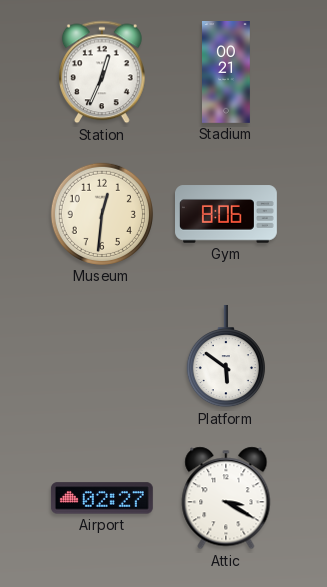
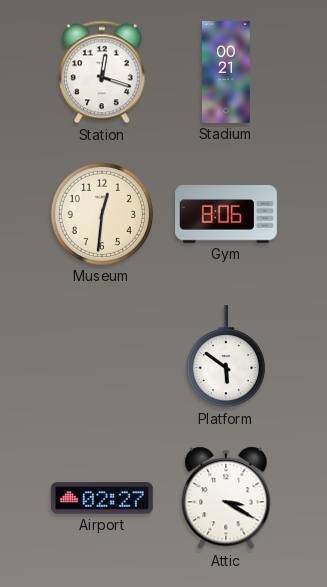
Station: 12:34 -> 12:18 (102, 72)
